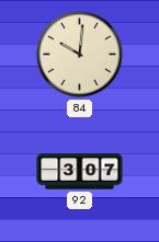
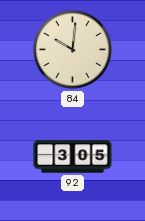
92: 3:07 -> 3:05 (73, 157)
